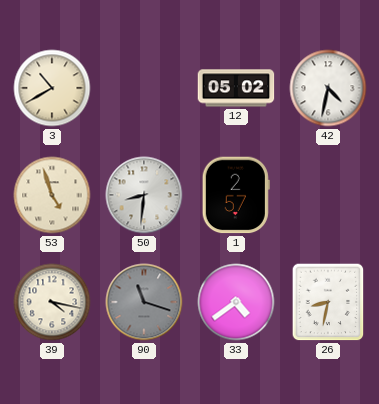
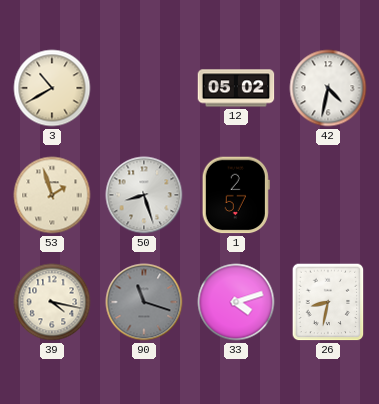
53: 4:57 -> 1:57 (52, 195)
50: 8:31 -> 8:27 (144, 195)
33: 4:39 -> 4:12 (236, 302)
